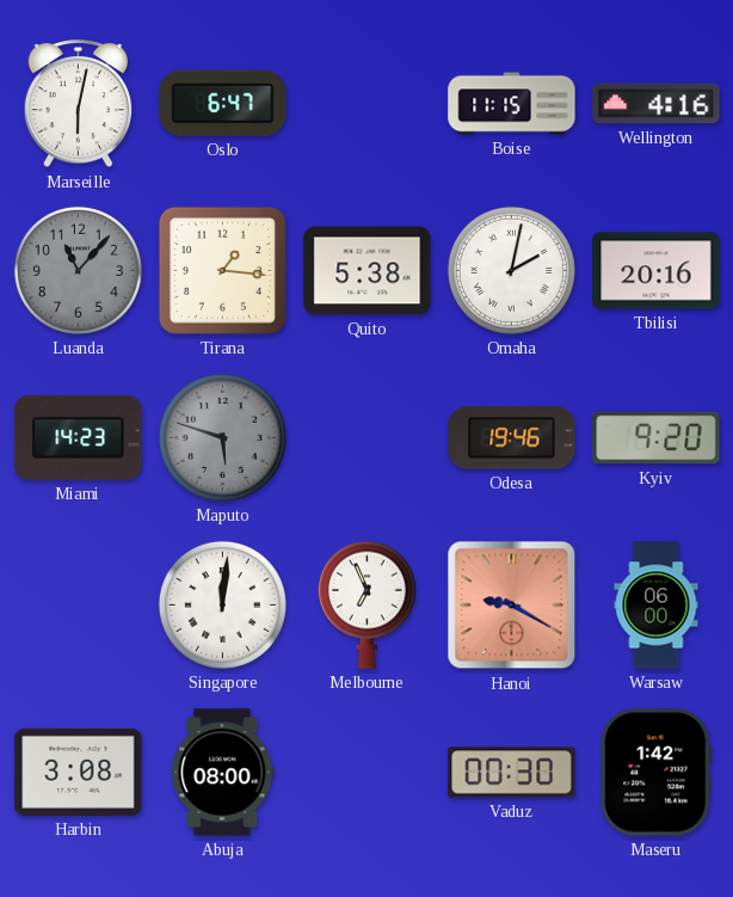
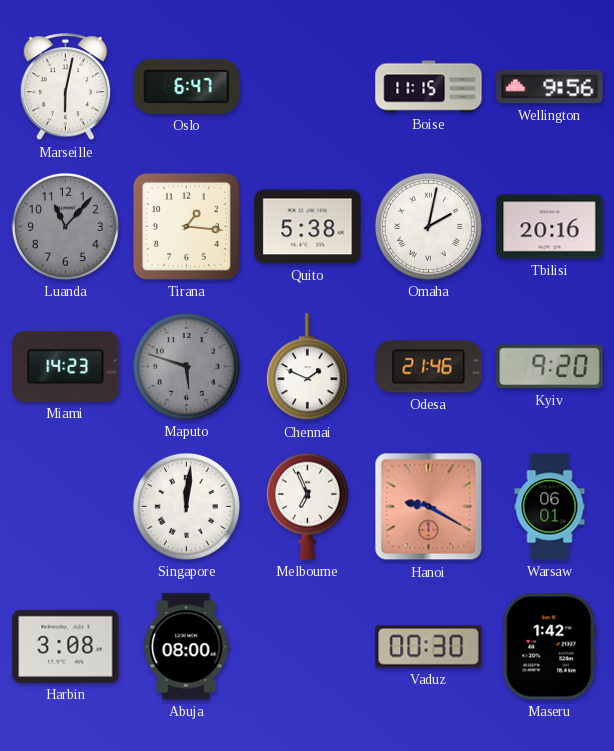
Wellington: 4:16 -> 9:56 (550, 87)
Chennai: none -> 1:49 (307, 367)
Odesa: 19:46 -> 21:46 (429, 367)
Warsaw: 06:00 -> 06:01 (550, 507)
